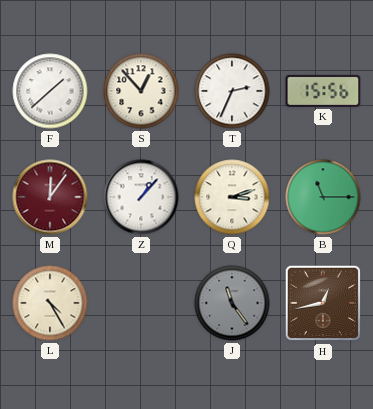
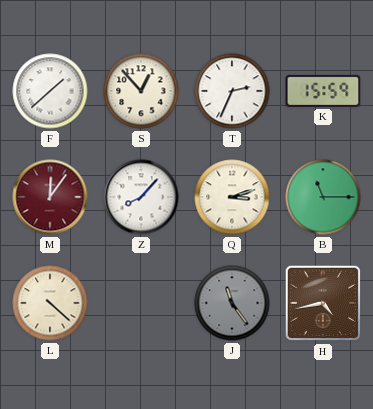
K: 15:56 -> 15:59 (323, 91)
Z: 1:07 -> 8:07 (141, 197)
L: 4:25 -> 4:22 (50, 303)
H: 12:43 -> 4:43 (323, 303)
